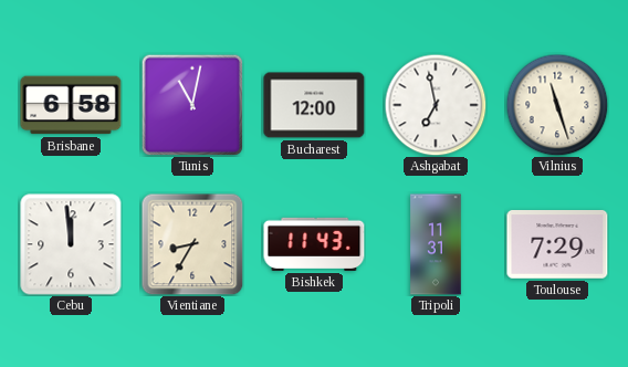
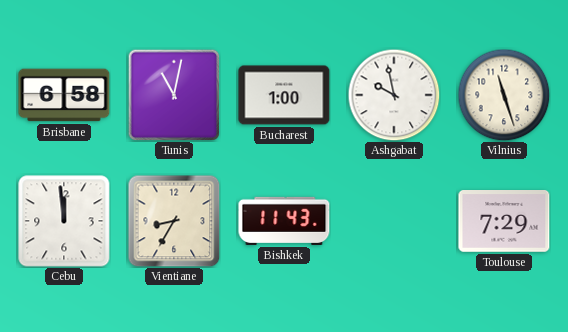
Bucharest: 12:00 -> 1:00 (284, 95)
Ashgabat: 6:58 -> 9:58 (394, 95)
Tripoli: 11:31 -> none (436, 244)
